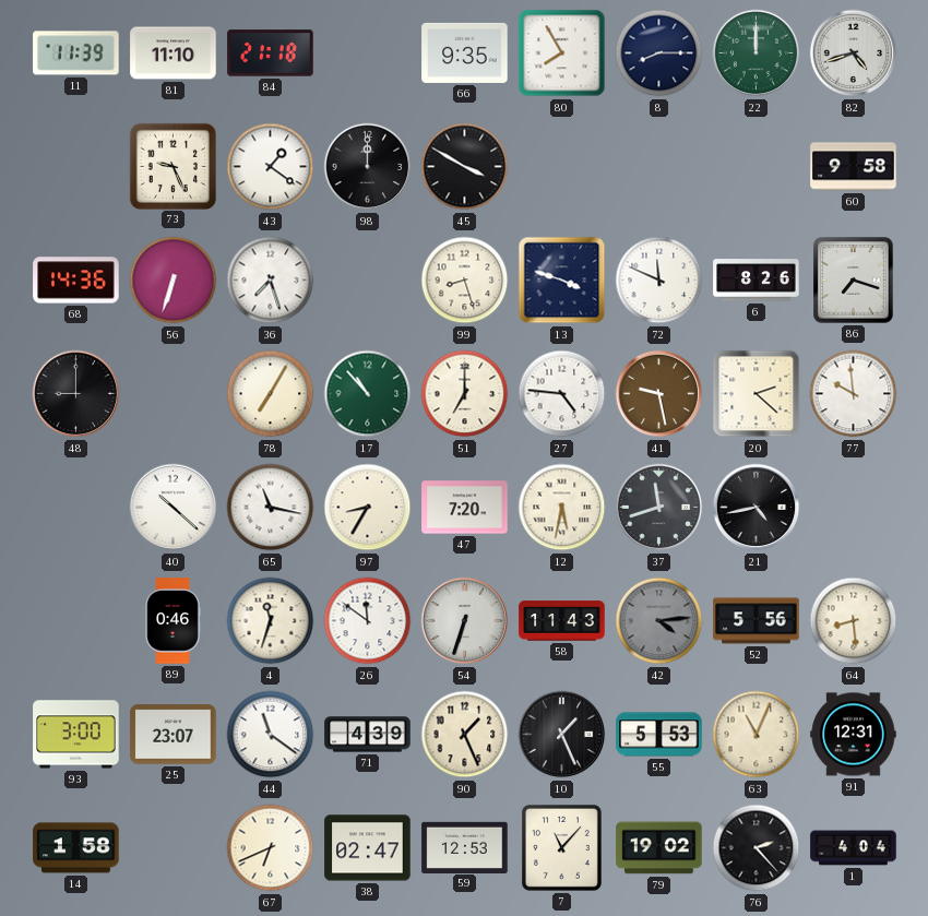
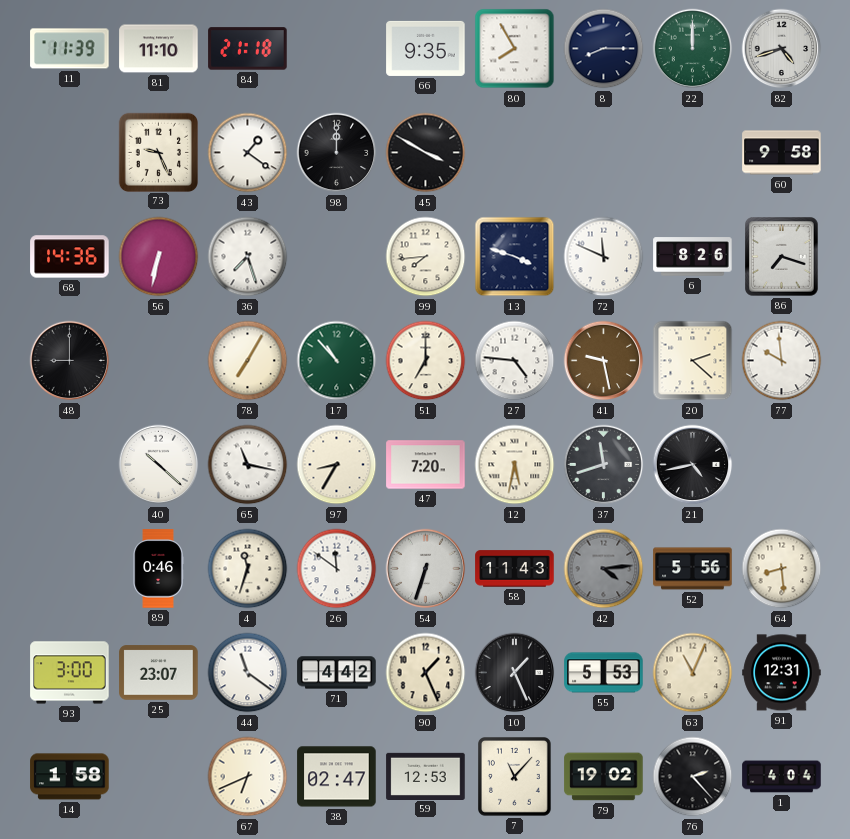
56: 6:33 -> 6:32 (159, 257)
99: 8:27 -> 7:44 (426, 257)
71: 4:39 -> 4:42 (337, 673)
